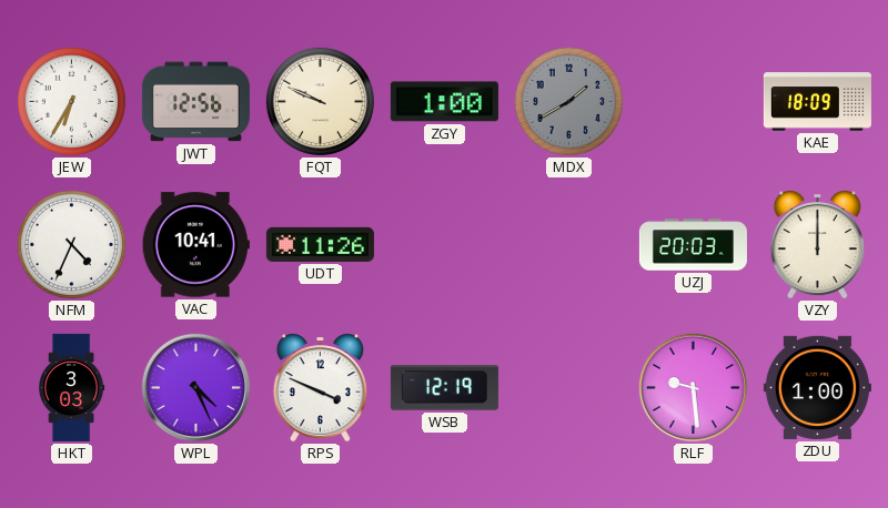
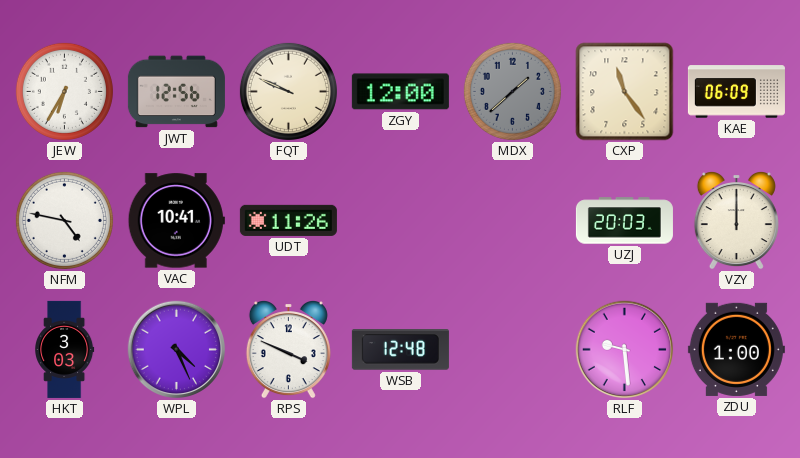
ZGY: 1:00 -> 12:00 (400, 92)
MDX: 1:40 -> 1:38 (512, 91)
CXP: none -> 11:24 (625, 92)
KAE: 18:09 -> 06:09 (736, 92)
NFM: 4:34 -> 4:47 (64, 220)
WSB: 12:19 -> 12:48 (400, 350)
